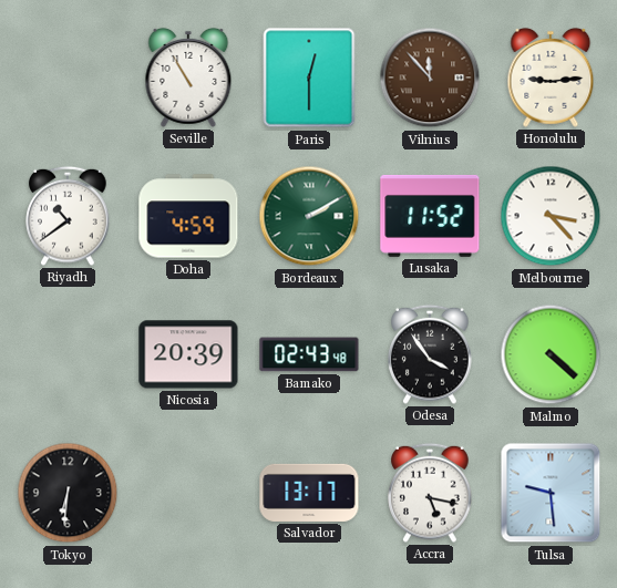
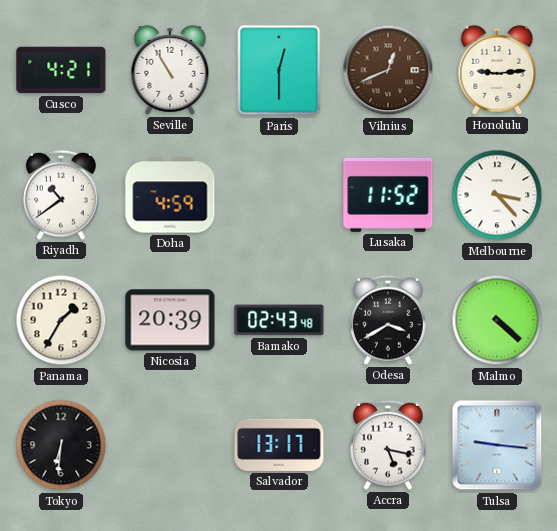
Cusco: none -> 4:21 (61, 70)
Vilnius: 11:53 -> 12:41 (388, 70)
Bordeaux: 2:10 -> none (309, 216)
Panama: none -> 1:35 (61, 320)
Odesa: 3:54 -> 3:40 (388, 320)
Tulsa: 9:29 -> 9:16 (497, 445)
